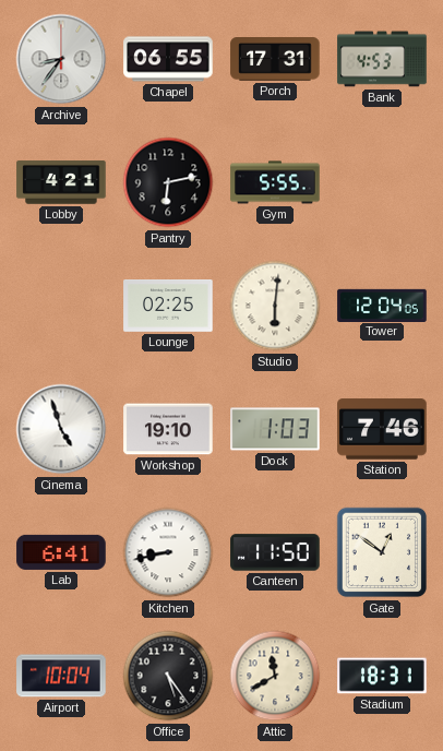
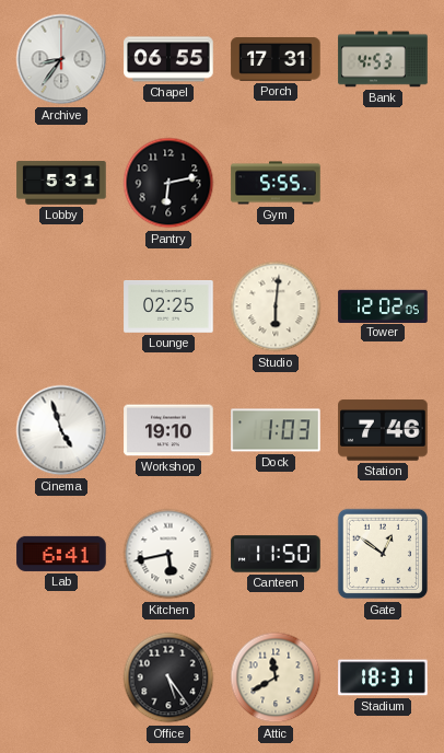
Lobby: 4:21 -> 5:31 (61, 183)
Tower: 12:04 -> 12:02 (383, 305)
Kitchen: 8:43 -> 5:43 (168, 554)
Airport: 10:04 -> none (61, 676)
